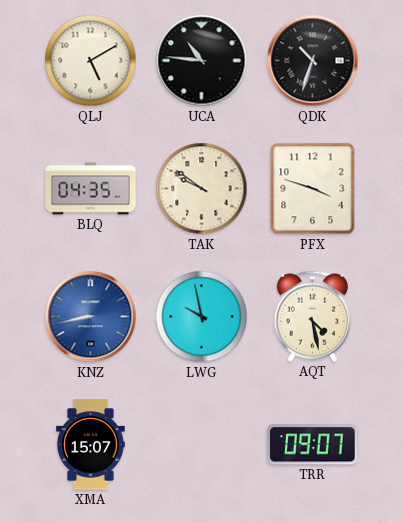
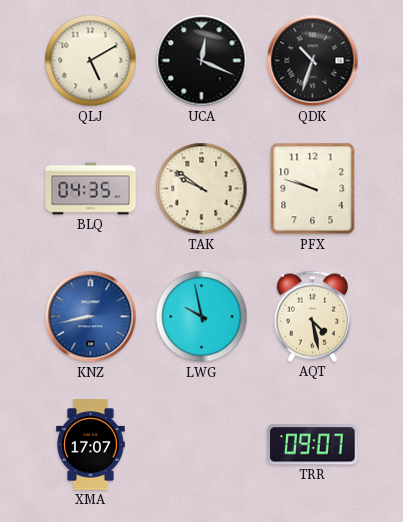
UCA: 10:46 -> 12:19 (202, 61)
PFX: 3:48 -> 9:48 (313, 189)
XMA: 15:07 -> 17:07 (91, 445)
